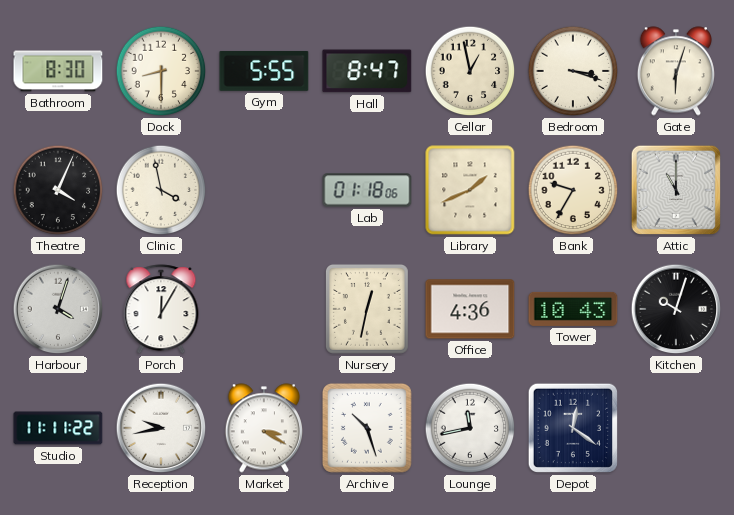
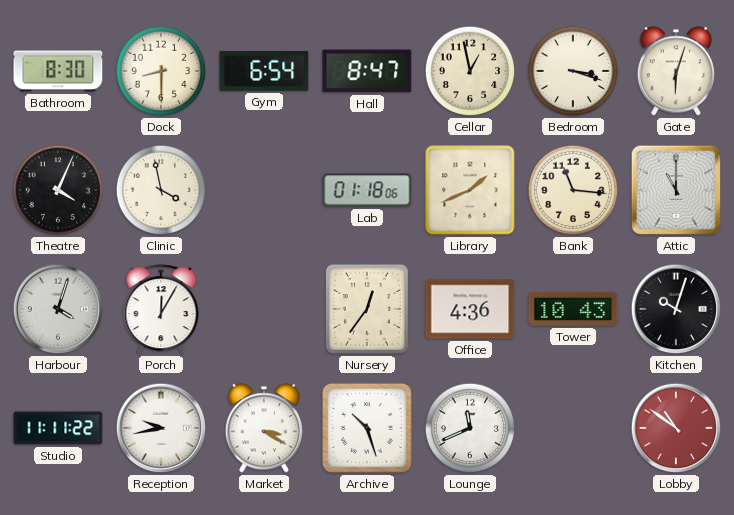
Gym: 5:55 -> 6:54 (264, 71)
Bank: 9:35 -> 11:16 (573, 190)
Nursery: 12:32 -> 12:36 (367, 309)
Lounge: 11:43 -> 11:41 (470, 428)
Depot: 12:21 -> none (573, 428)
Lobby: none -> 10:51 (676, 428)
